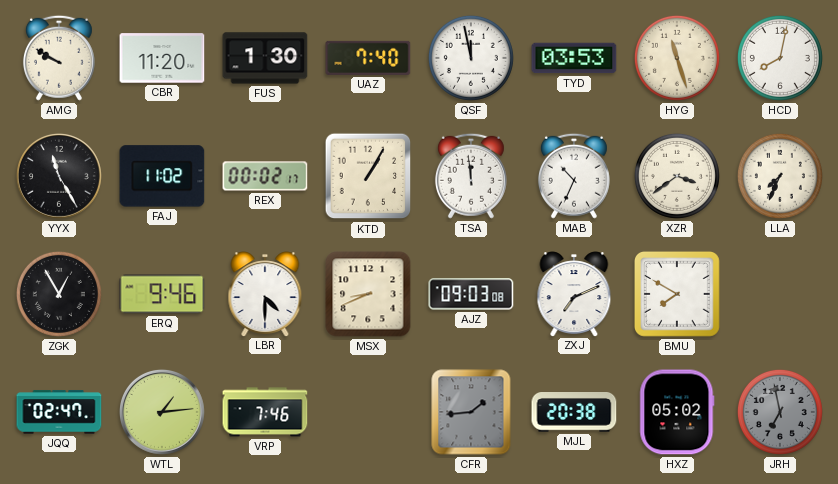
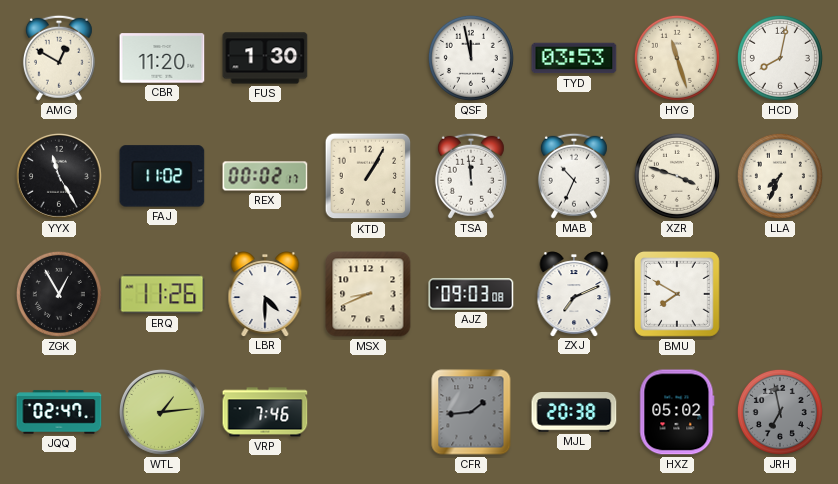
AMG: 9:50 -> 12:50 (59, 58)
UAZ: 7:40 -> none (368, 58)
XZR: 3:39 -> 3:48 (677, 176)
ERQ: 9:46 -> 11:26 (162, 294)
